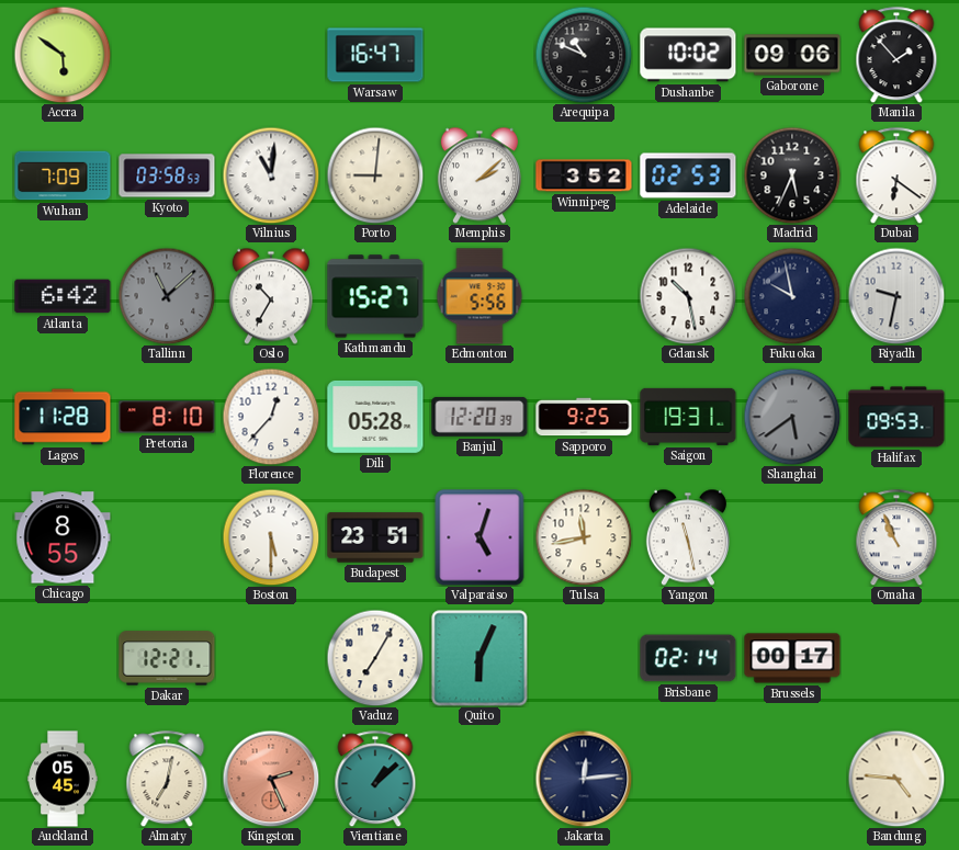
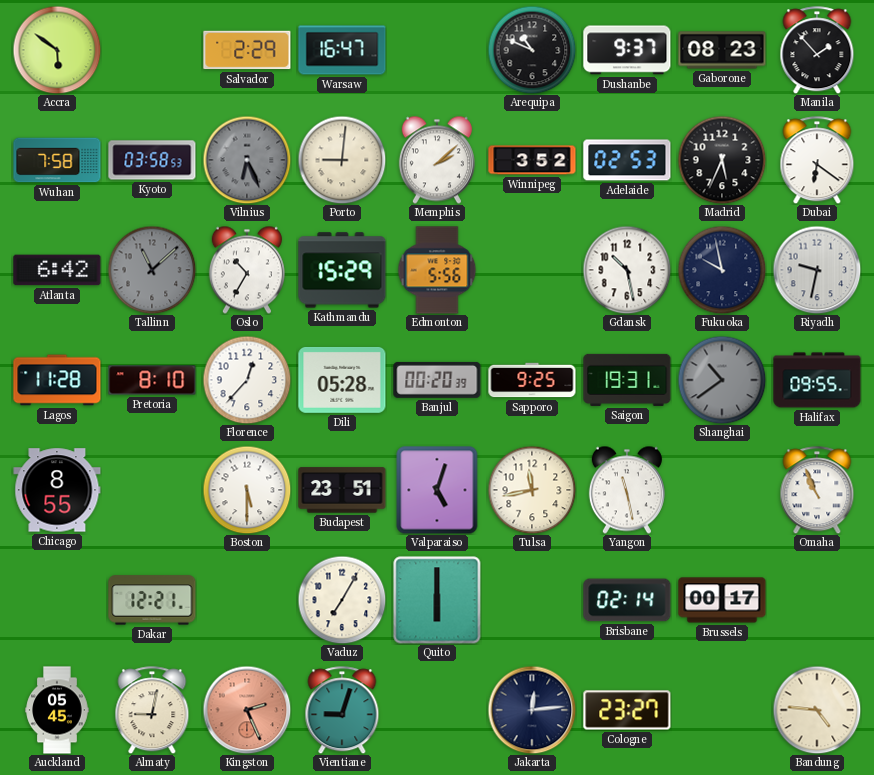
Salvador: none -> 2:29 (247, 50)
Dushanbe: 10:02 -> 9:37 (627, 50)
Gaborone: 09:06 -> 08:23 (722, 50)
Wuhan: 7:09 -> 7:58 (57, 160)
Vilnius: 11:01 -> 6:26 (247, 160)
Vilnius dial: white -> grey (247, 160)
Kathmandu: 15:27 -> 15:29 (342, 270)
Banjul: 12:20 -> 00:20 (437, 380)
Shanghai: 5:39 -> 10:39 (722, 380)
Halifax: 09:53 -> 09:55 (817, 380)
Quito: 6:04 -> 6:00 (437, 600)
Almaty: 7:02 -> 9:02 (152, 710)
Vientiane: 1:08 -> 9:03 (342, 710)
Cologne: none -> 23:27 (627, 710)
